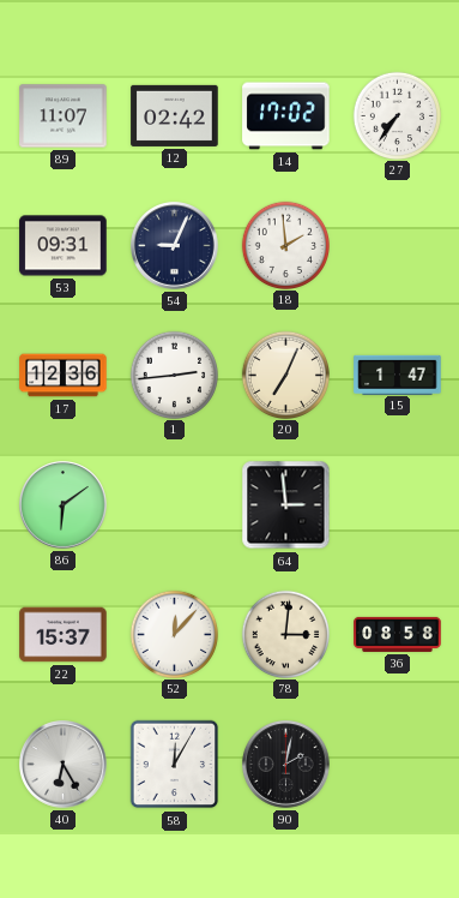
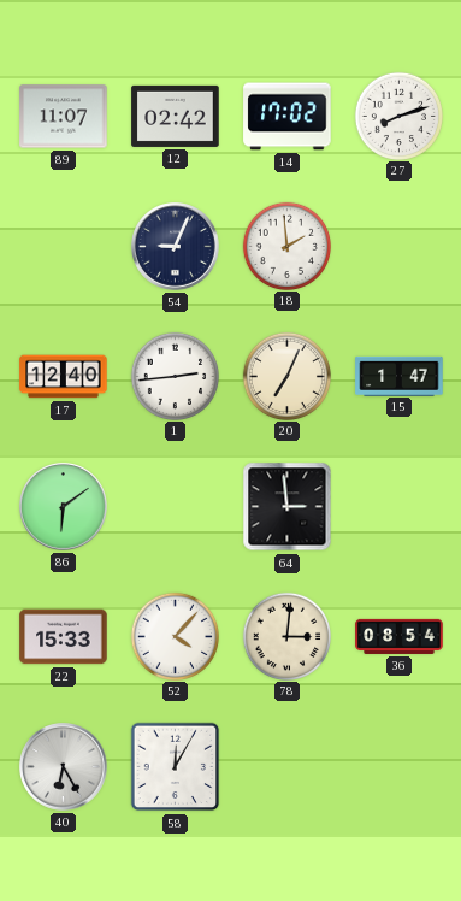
27: 7:36 -> 8:12 (398, 116)
53: 09:31 -> none (64, 246)
17: 12:36 -> 12:40 (64, 377)
22: 15:37 -> 15:33 (64, 637)
52: 12:07 -> 4:07 (175, 636)
36: 08:58 -> 08:54 (400, 636)
90: 2:02 -> none (286, 765)
